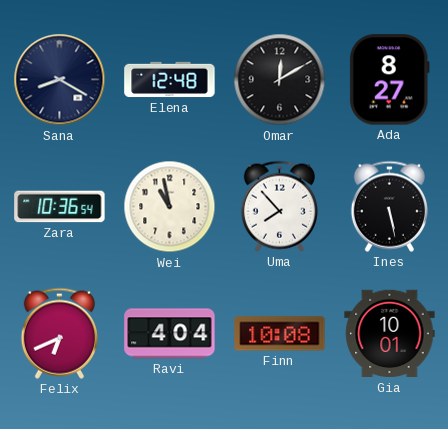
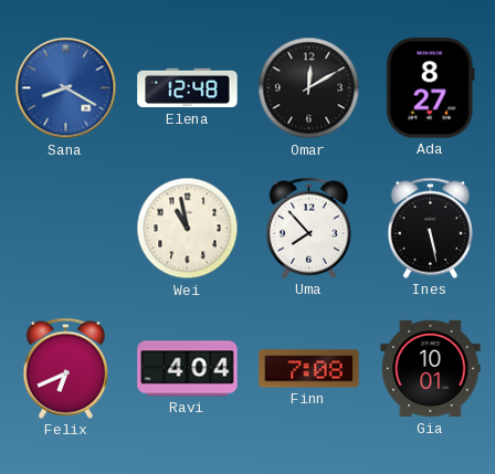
Sana dial: navy -> blue (66, 88)
Zara: 10:36 -> none (60, 207)
Finn: 10:08 -> 7:08 (309, 369)
